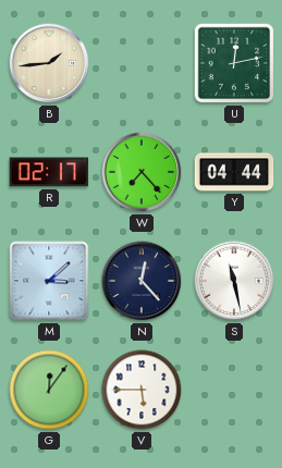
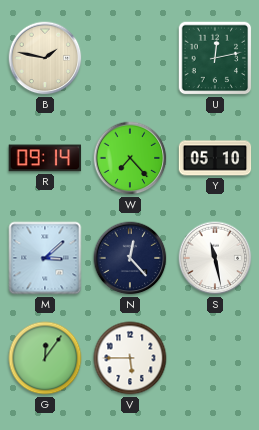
B: 1:44 -> 1:47 (45, 58)
R: 02:17 -> 09:14 (45, 158)
Y: 04:44 -> 05:10 (215, 158)
